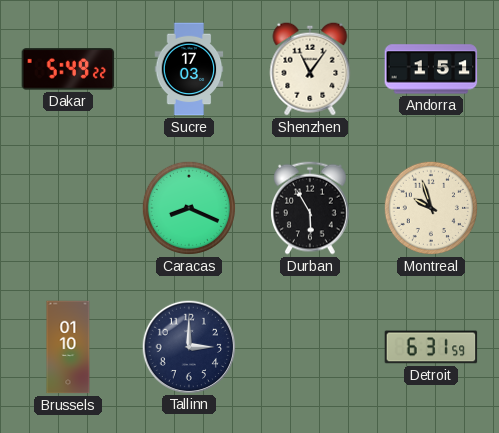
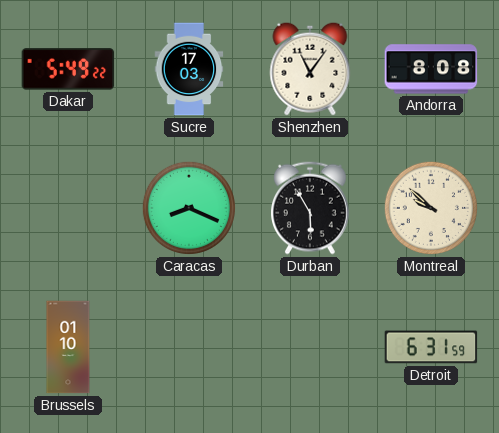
Andorra: 1:51 -> 8:08 (431, 69)
Montreal: 9:57 -> 9:52 (431, 208)
Tallinn: 3:00 -> none (188, 346)
